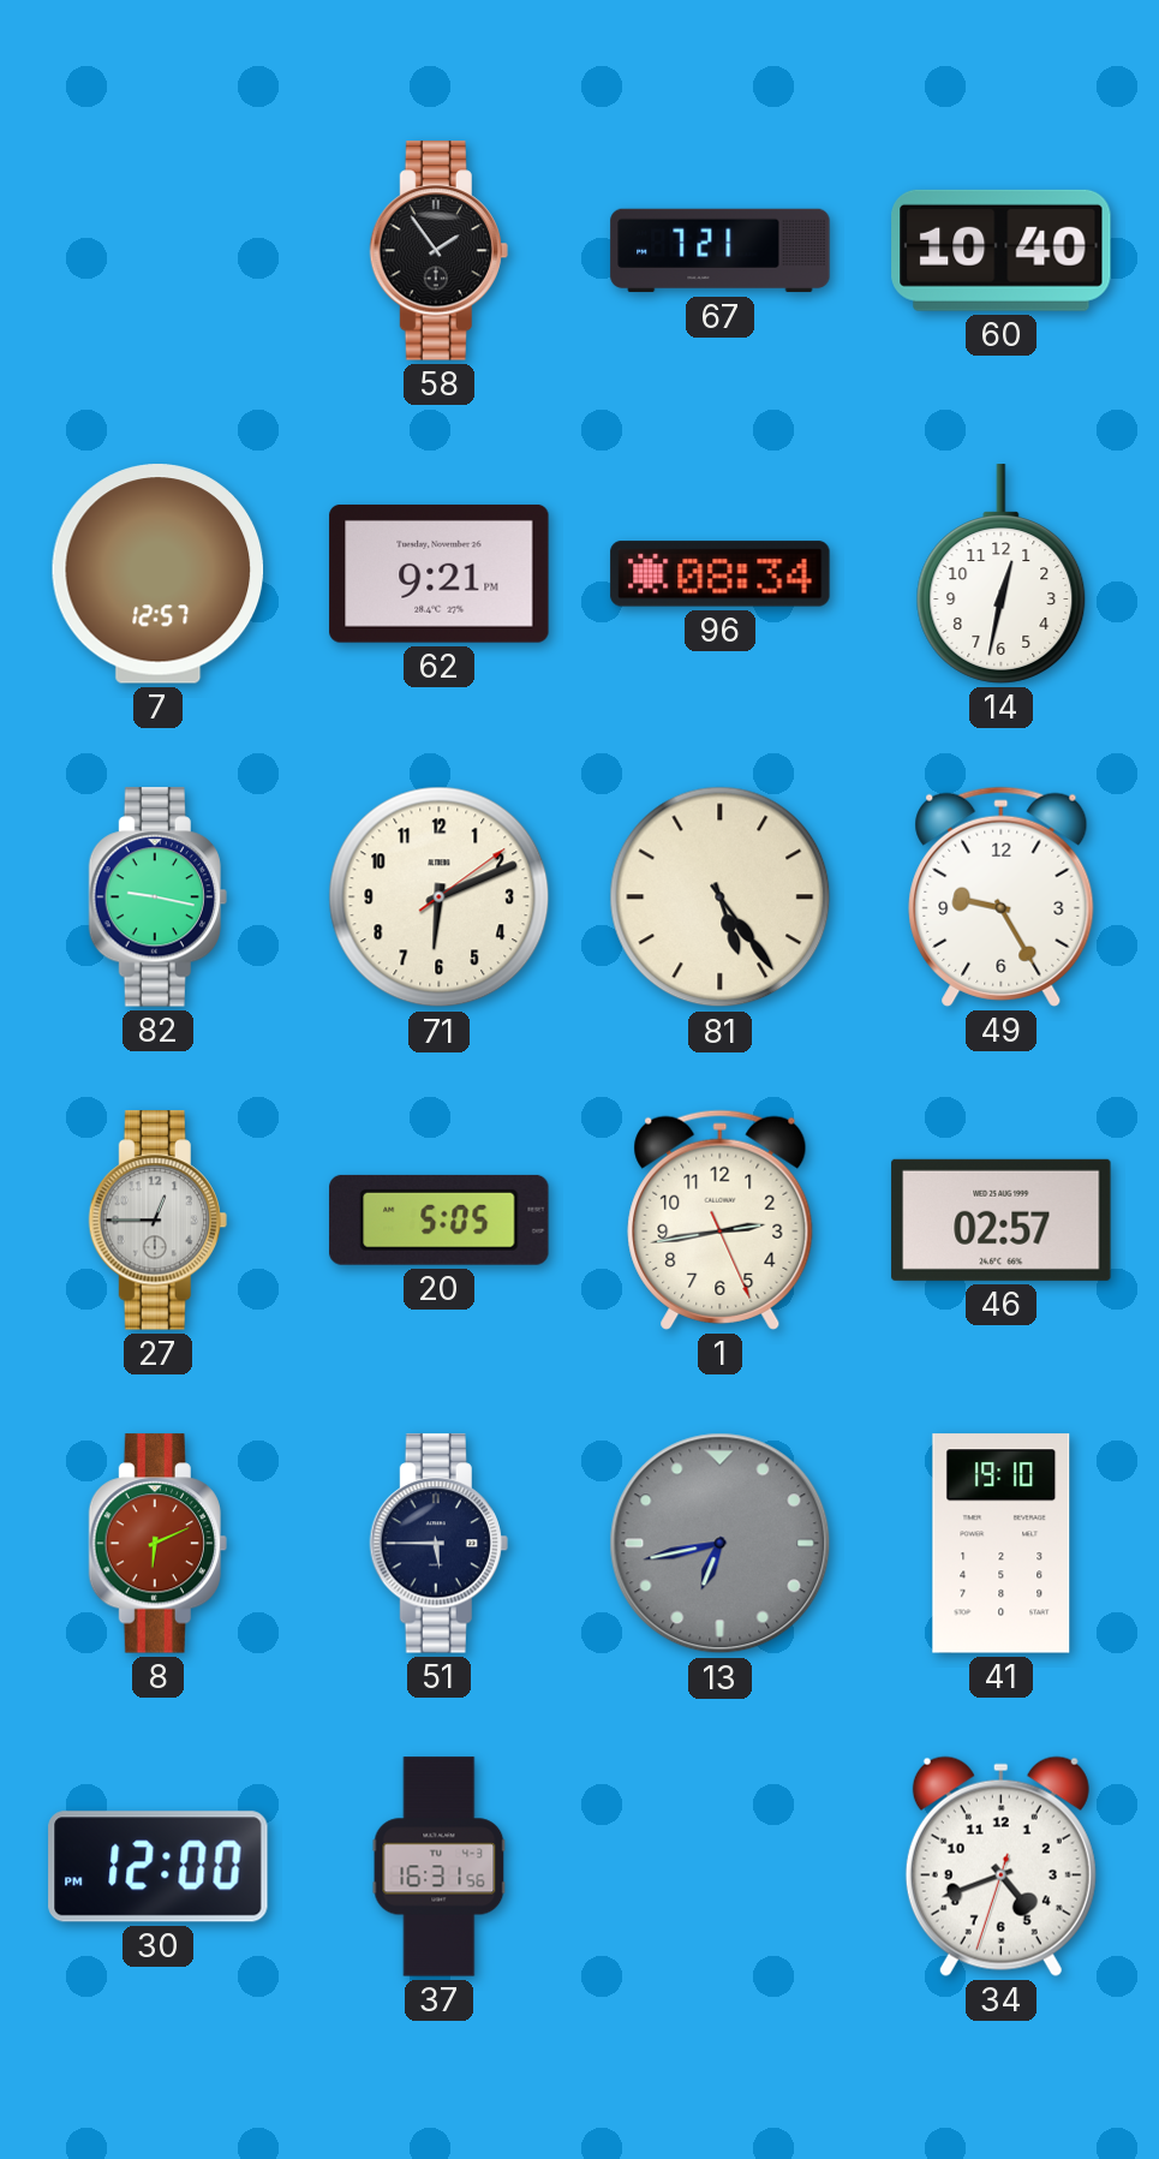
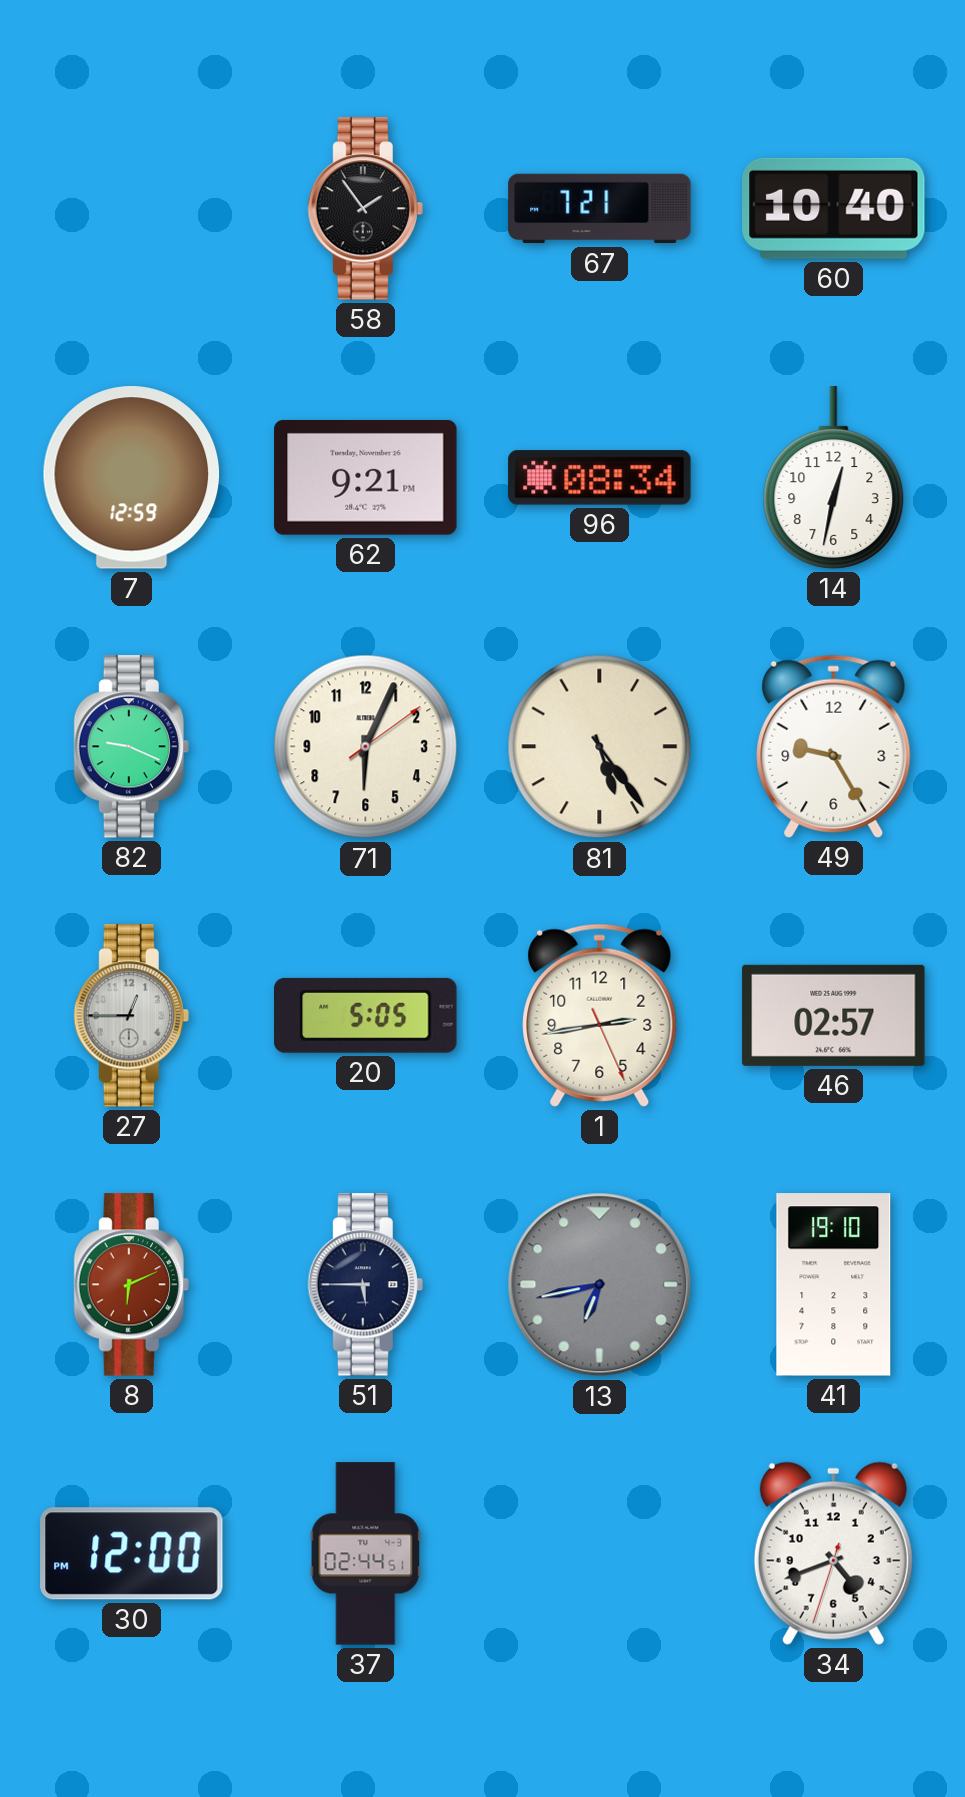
7: 12:57 -> 12:59 (132, 478)
82: 9:17 -> 9:19 (131, 747)
71: 6:11 -> 6:04 (366, 747)
37: 16:31 -> 02:44 (366, 1554)
